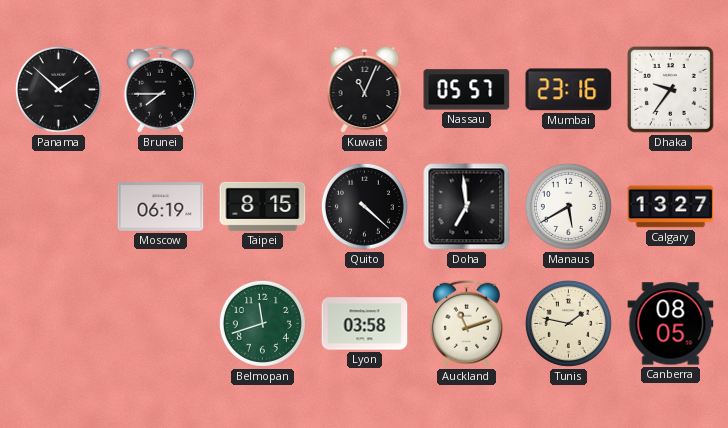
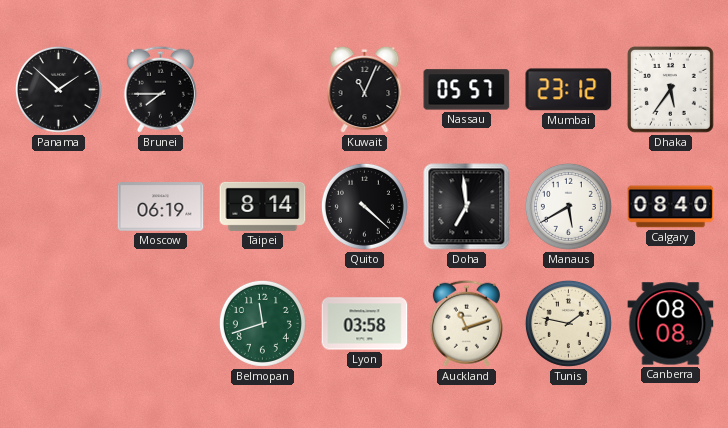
Mumbai: 23:16 -> 23:12 (569, 90)
Dhaka: 9:36 -> 5:36 (670, 89)
Taipei: 8:15 -> 8:14 (263, 206)
Calgary: 13:27 -> 08:40 (671, 207)
Canberra: 08:05 -> 08:08 (671, 324)
